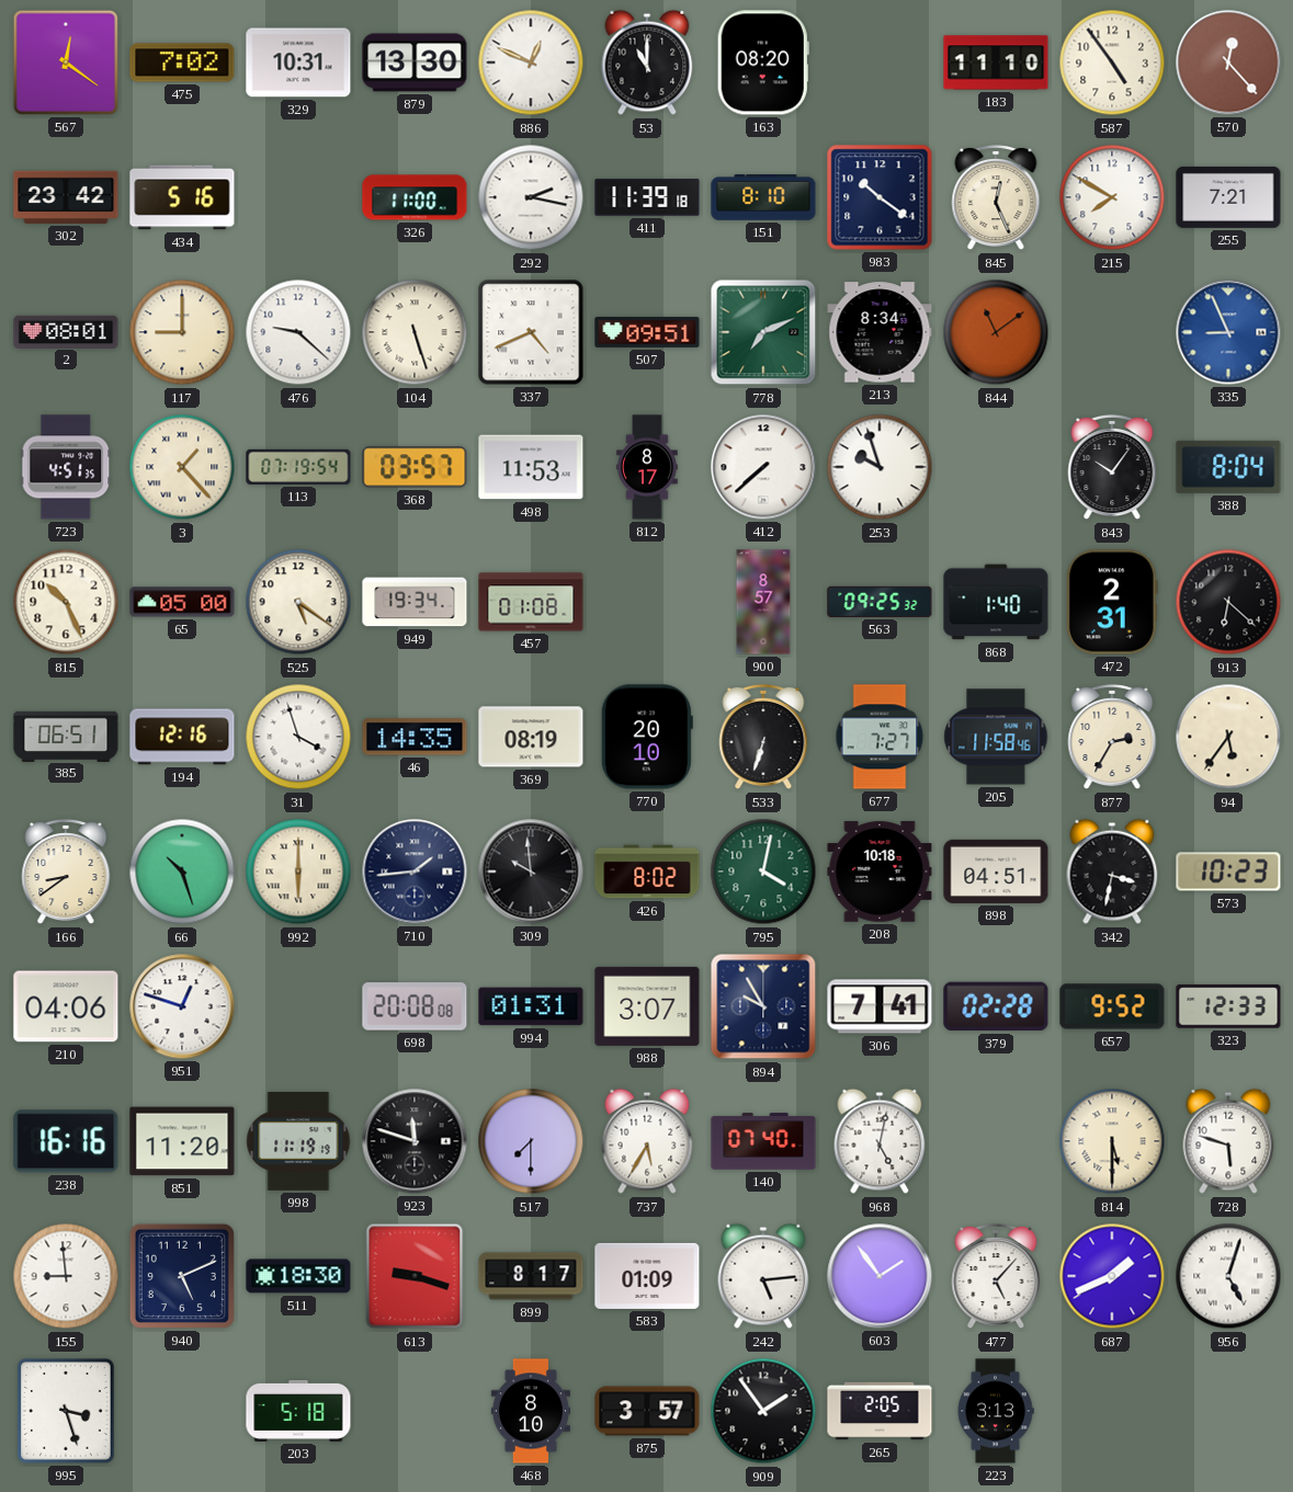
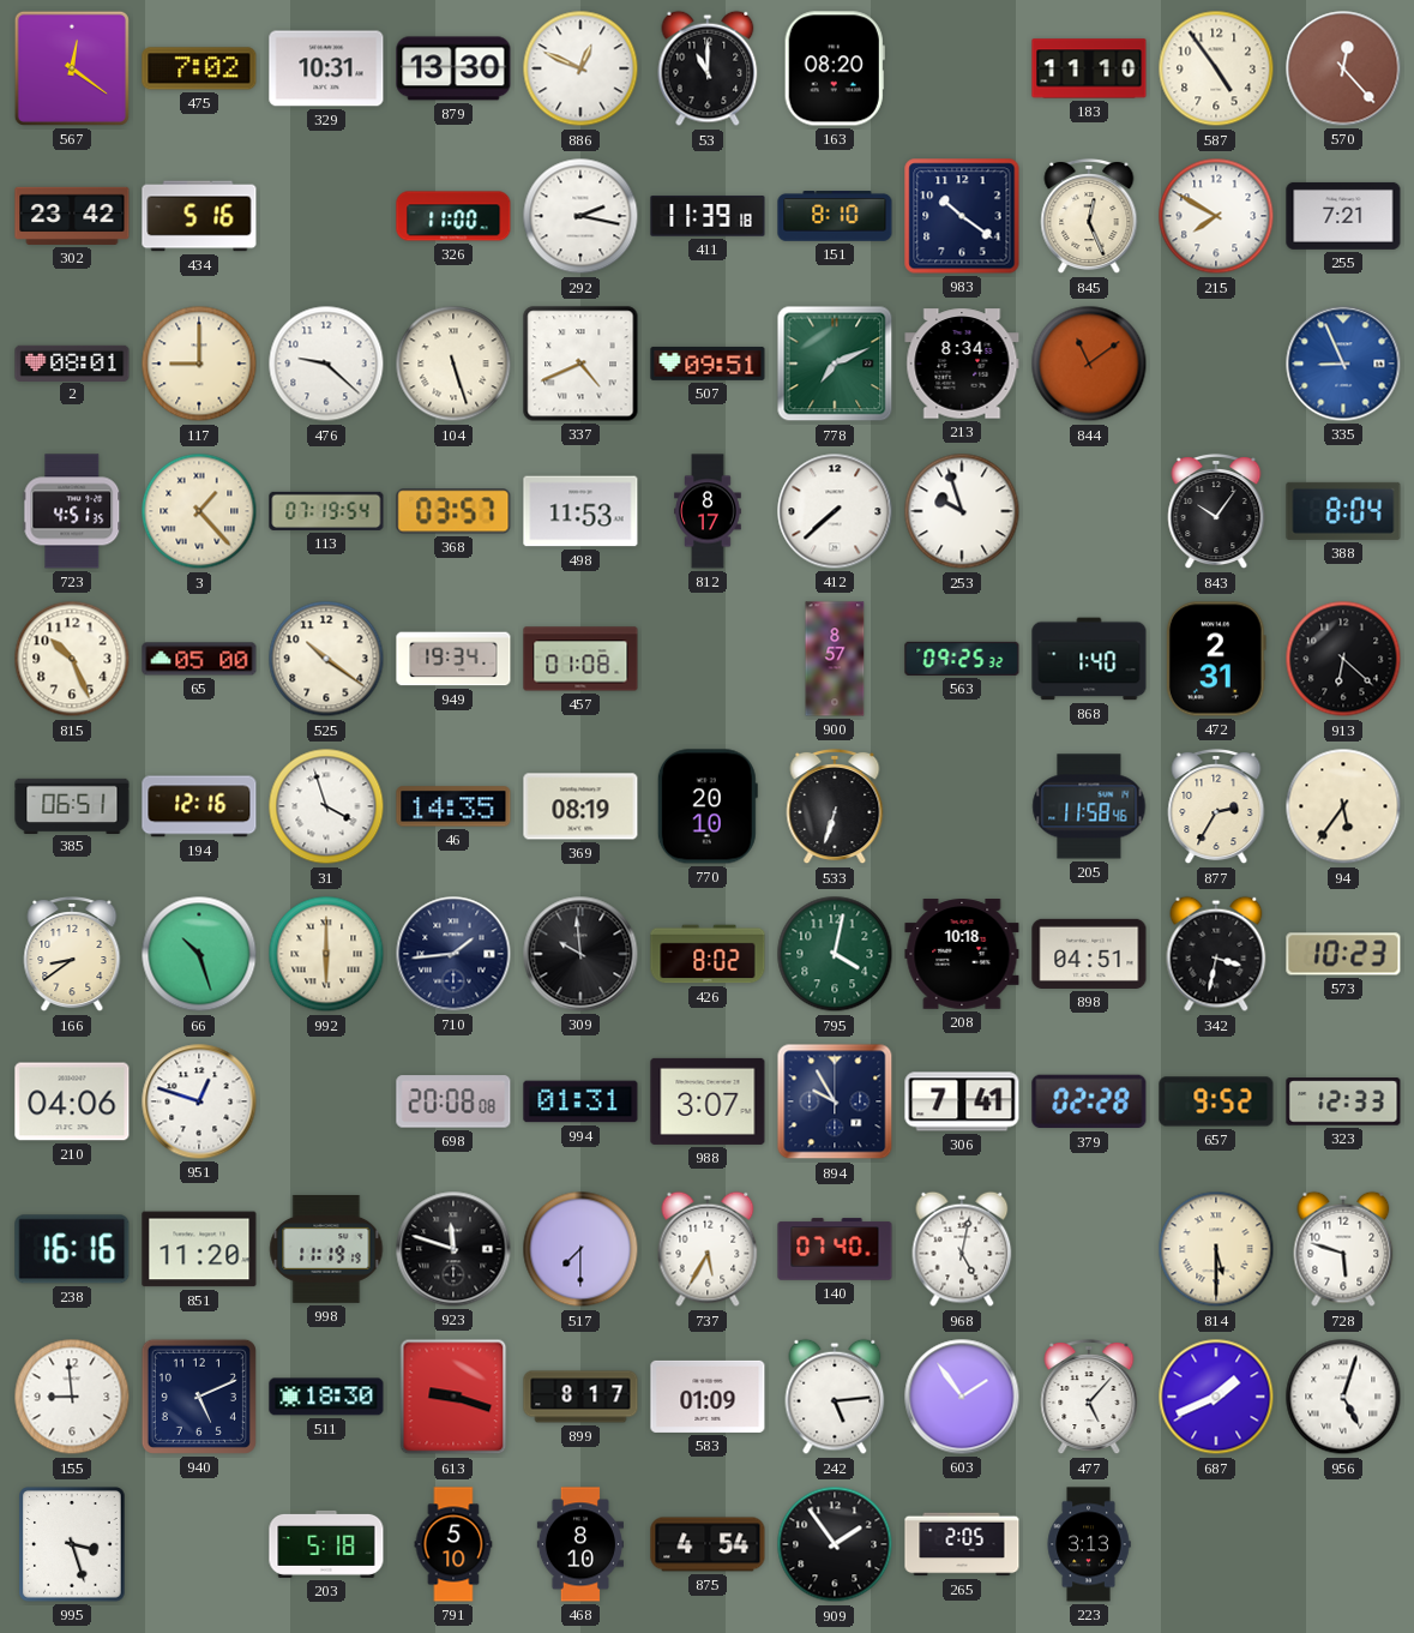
525: 5:21 -> 10:21 (326, 659)
677: 7:27 -> none (880, 737)
791: none -> 5:10 (453, 1544)
875: 3:57 -> 4:54 (708, 1544)
